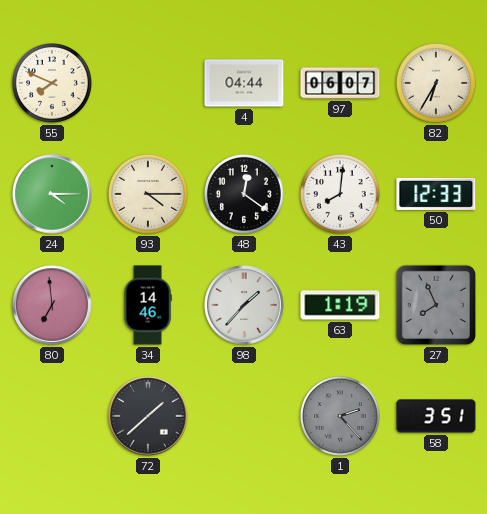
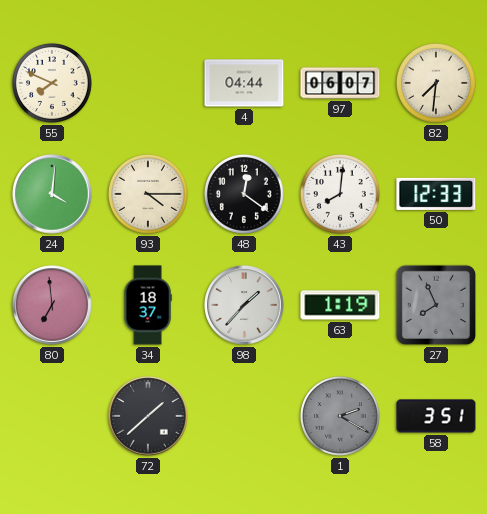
82: 6:35 -> 7:31 (436, 83)
24: 4:15 -> 4:01 (52, 194)
34: 14:46 -> 18:37 (148, 305)
1: 2:23 -> 2:20 (340, 416)
